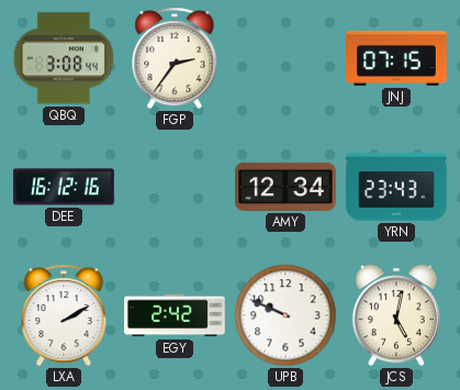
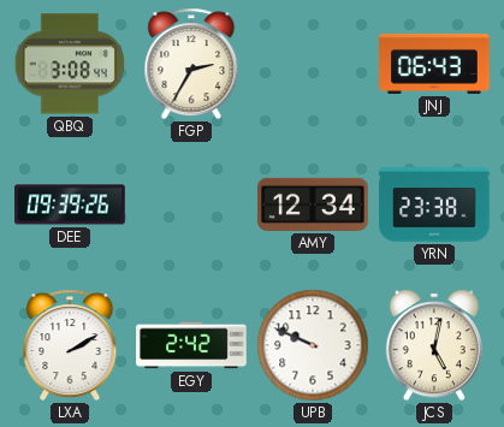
FGP: 2:36 -> 2:35 (191, 64)
JNJ: 07:15 -> 06:43 (434, 64)
DEE: 16:12 -> 09:39 (70, 204)
YRN: 23:43 -> 23:38 (434, 204)
